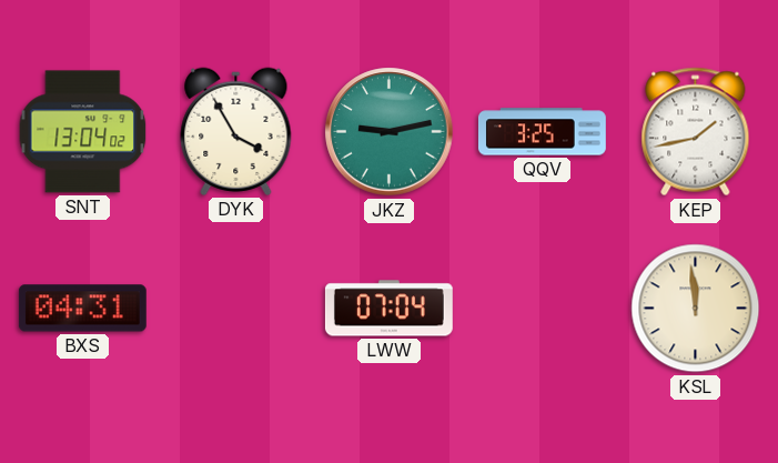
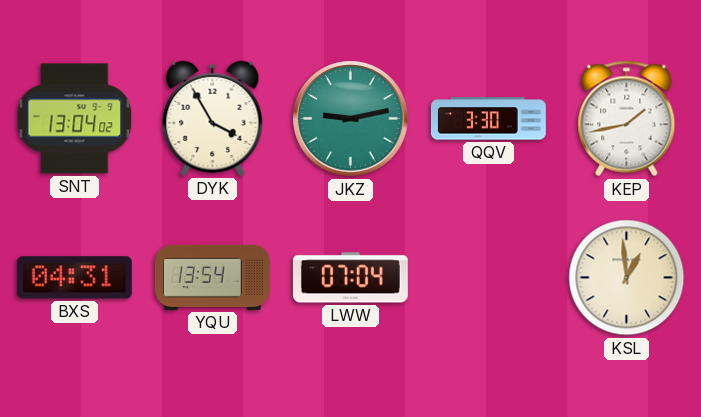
QQV: 3:25 -> 3:30 (488, 119)
YQU: none -> 13:54 (212, 277)
KSL: 11:59 -> 12:59 (627, 278)
